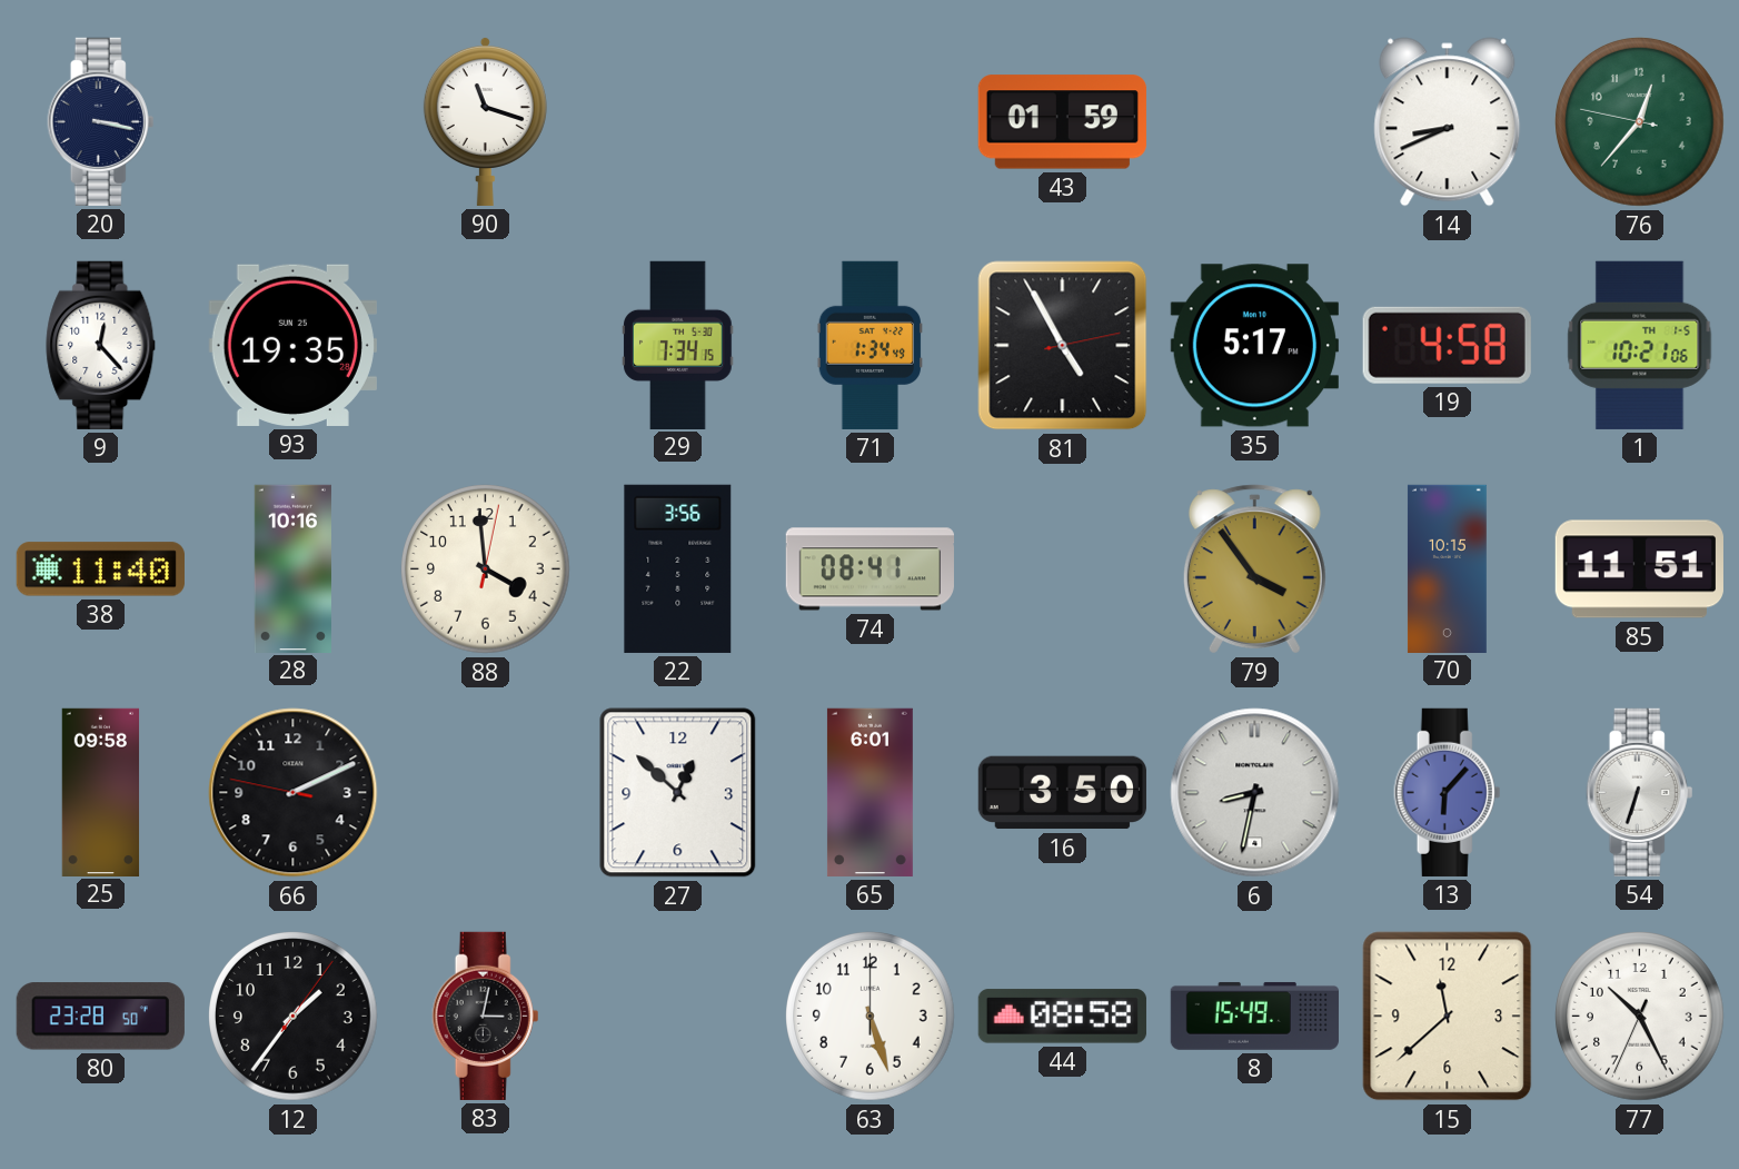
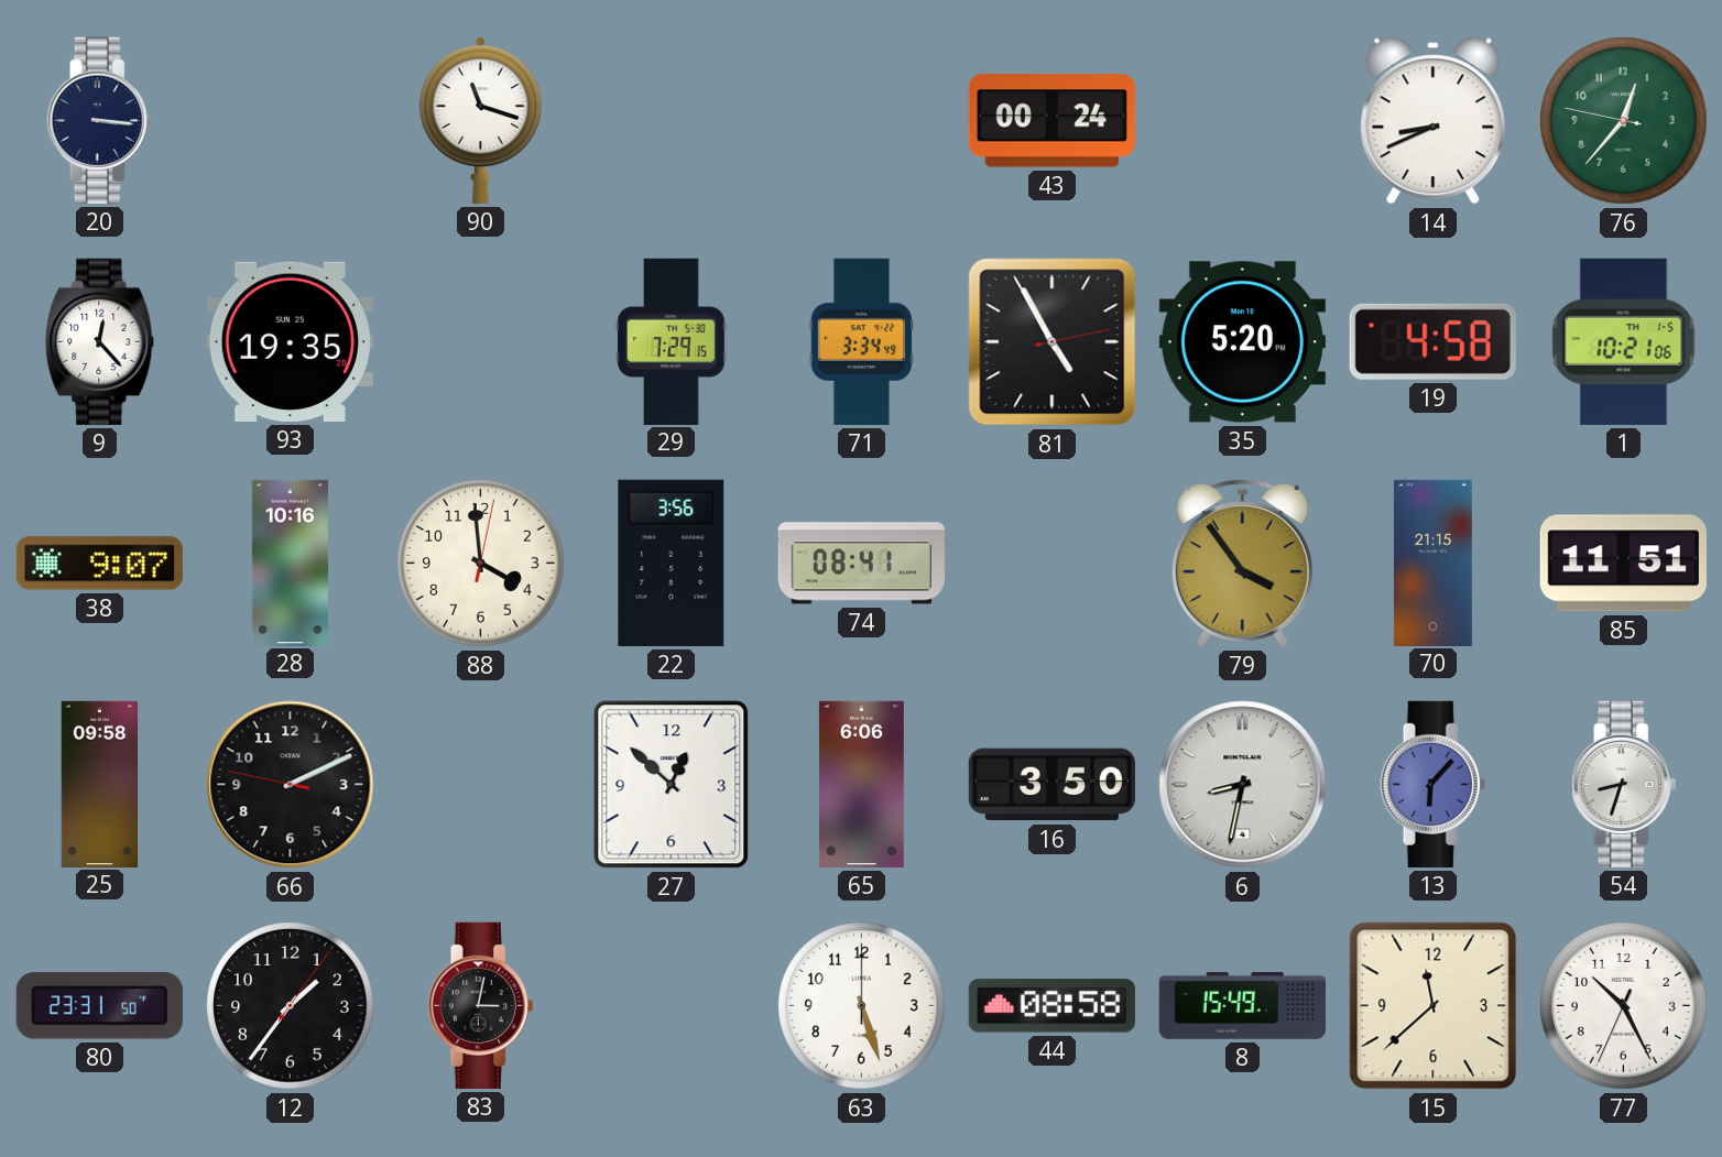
20: 3:17 -> 3:16 (100, 120)
43: 01:59 -> 00:24 (1051, 121)
29: 7:34 -> 7:29 (672, 341)
71: 1:34 -> 3:34 (862, 341)
35: 5:17 -> 5:20 (1242, 342)
38: 11:40 -> 9:07 (99, 564)
70: 10:15 -> 21:15 (1432, 563)
65: 6:01 -> 6:06 (861, 784)
54: 6:33 -> 8:33 (1624, 784)
80: 23:28 -> 23:31 (99, 1006)
